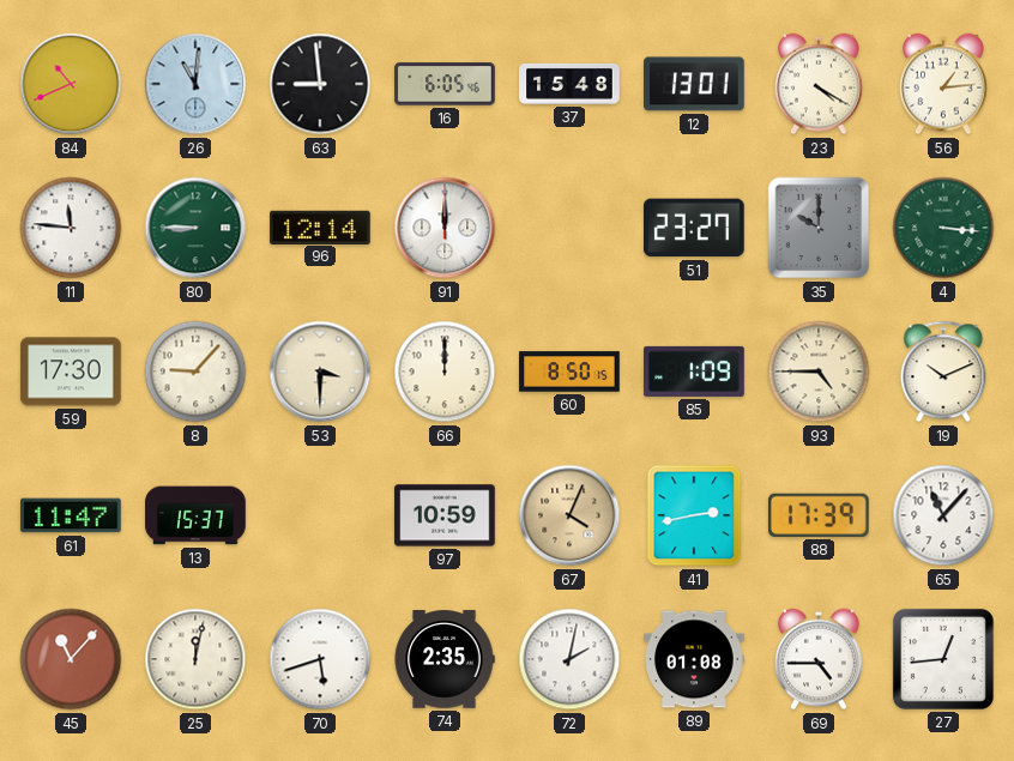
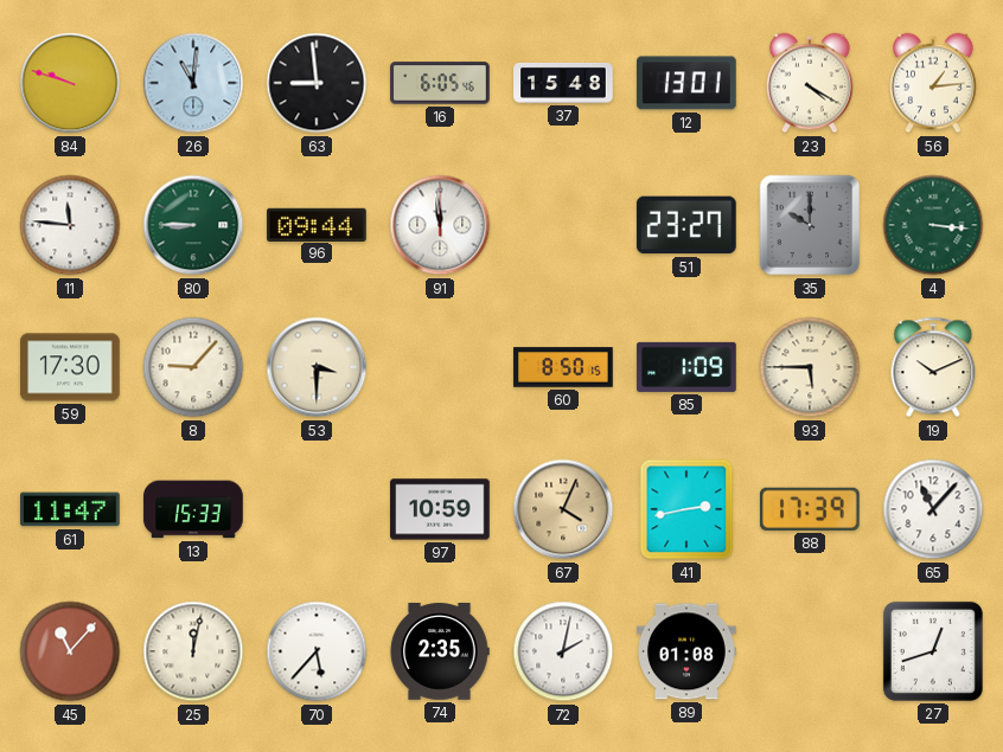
84: 10:41 -> 9:48 (70, 83)
96: 12:14 -> 09:44 (317, 224)
91: 12:00 -> 11:59 (440, 225)
66: 12:00 -> none (445, 372)
93: 4:45 -> 5:45 (810, 367)
13: 15:37 -> 15:33 (193, 509)
70: 5:42 -> 5:37 (317, 651)
69: 4:45 -> none (820, 659)
27: 12:44 -> 12:42 (933, 651)
